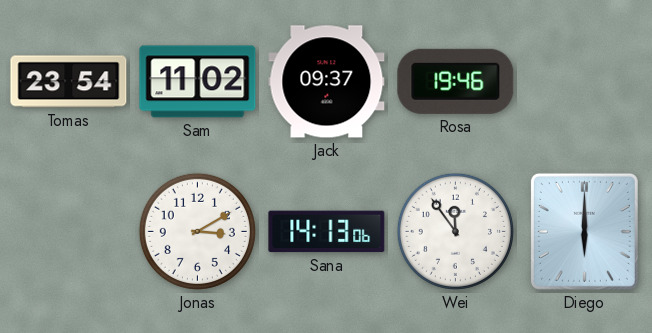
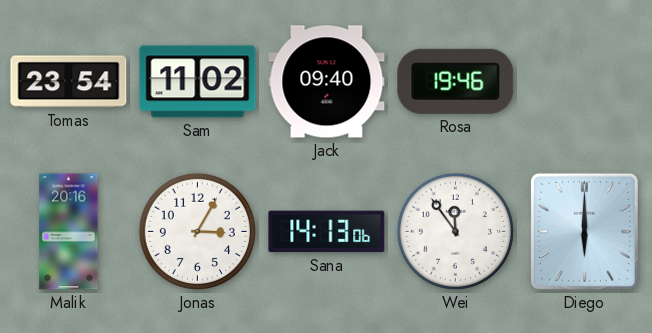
Jack: 09:37 -> 09:40 (327, 82)
Malik: none -> 20:16 (69, 232)
Jonas: 3:10 -> 3:05 (197, 231)
